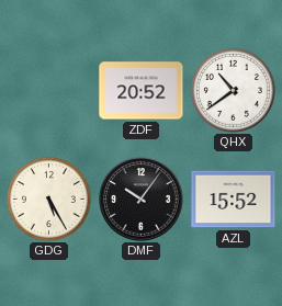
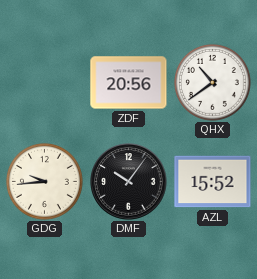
ZDF: 20:52 -> 20:56 (129, 83)
GDG: 5:25 -> 9:44 (44, 181)
